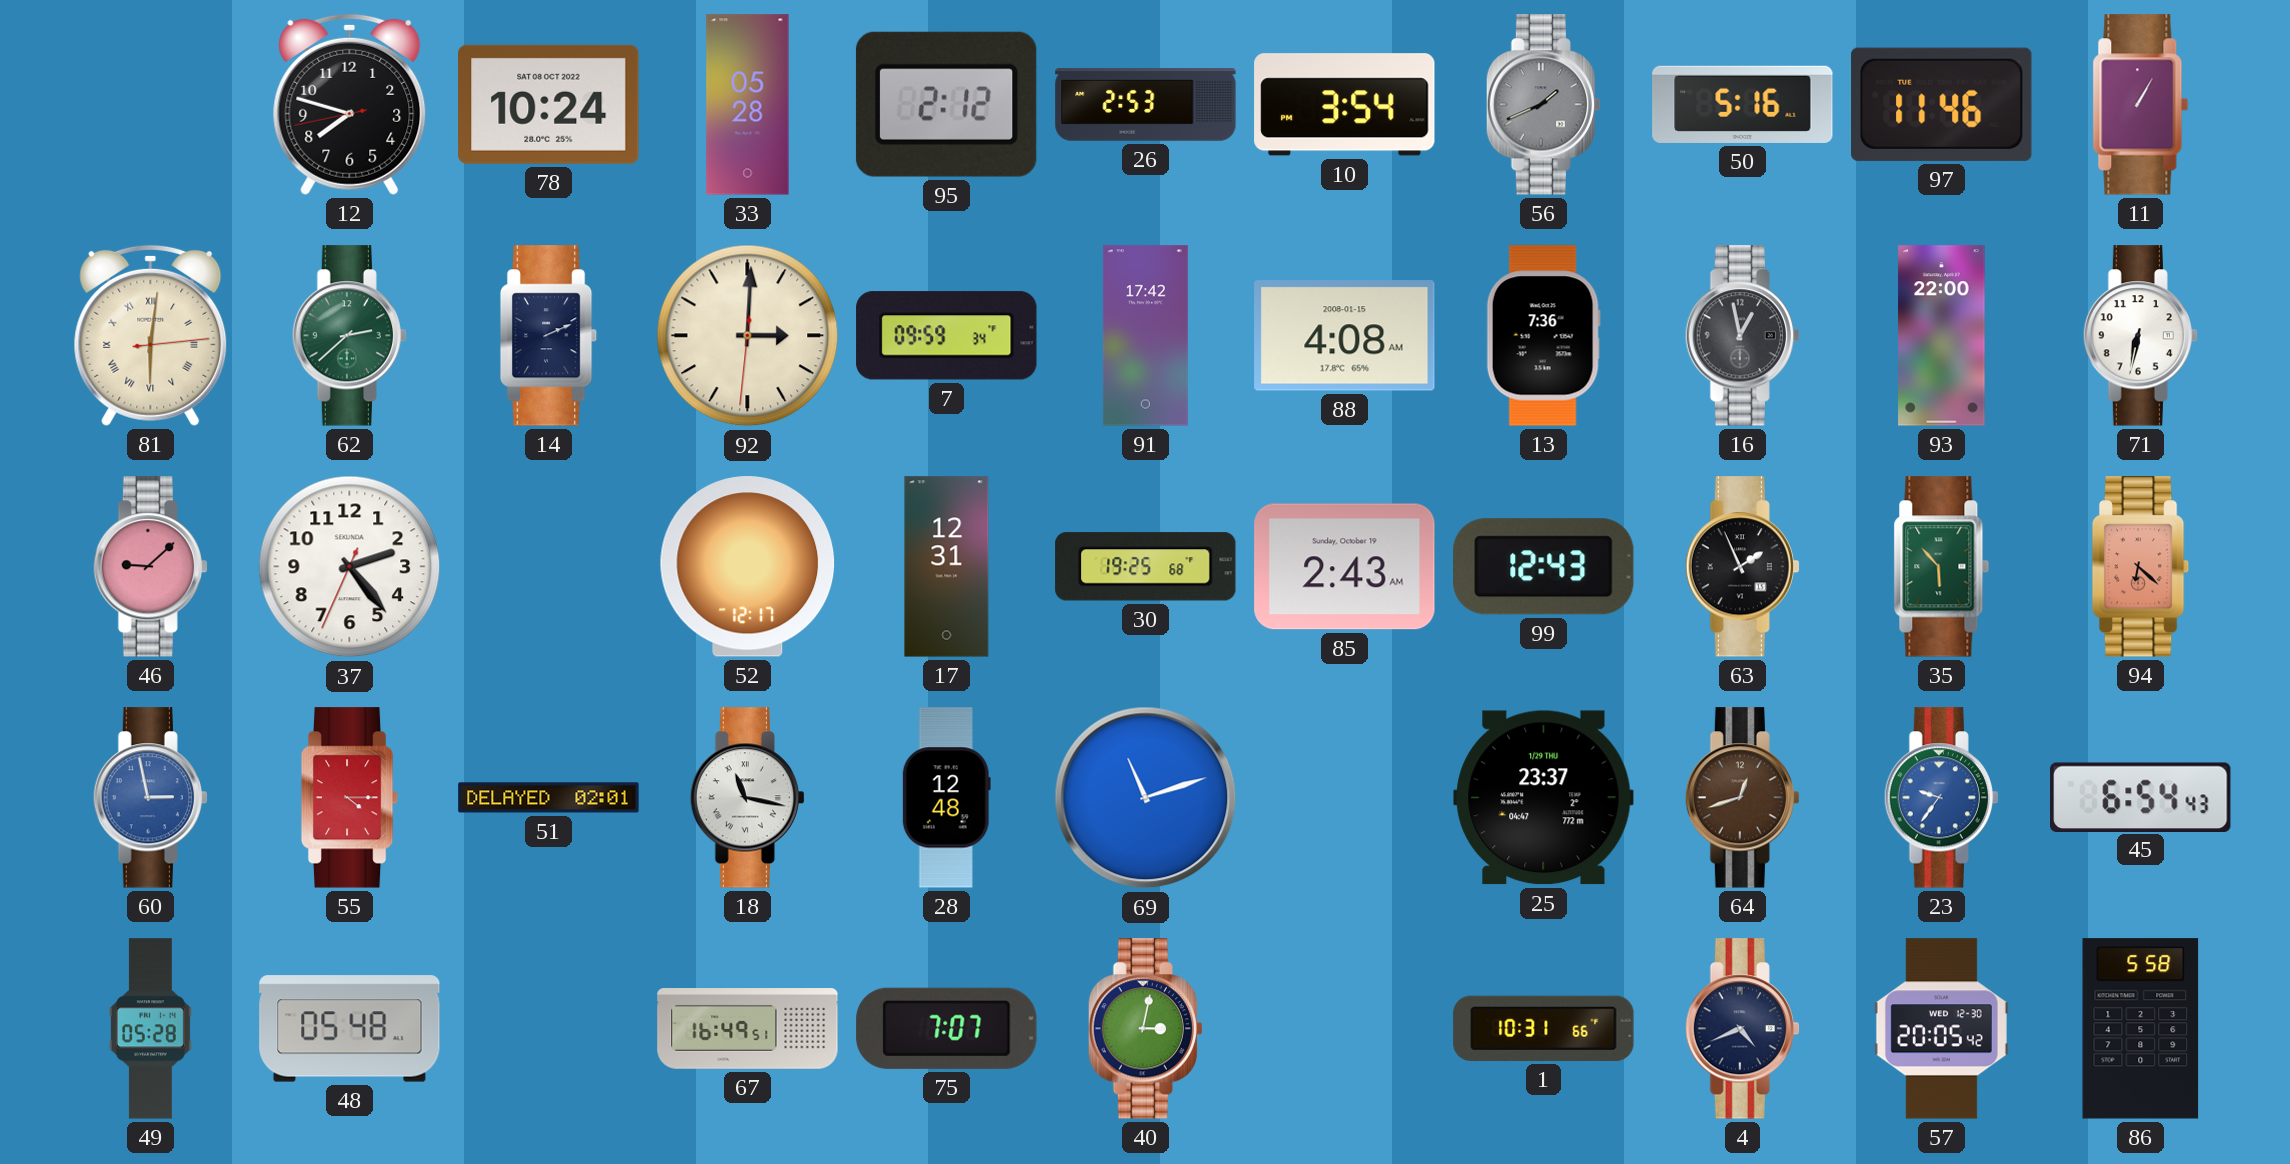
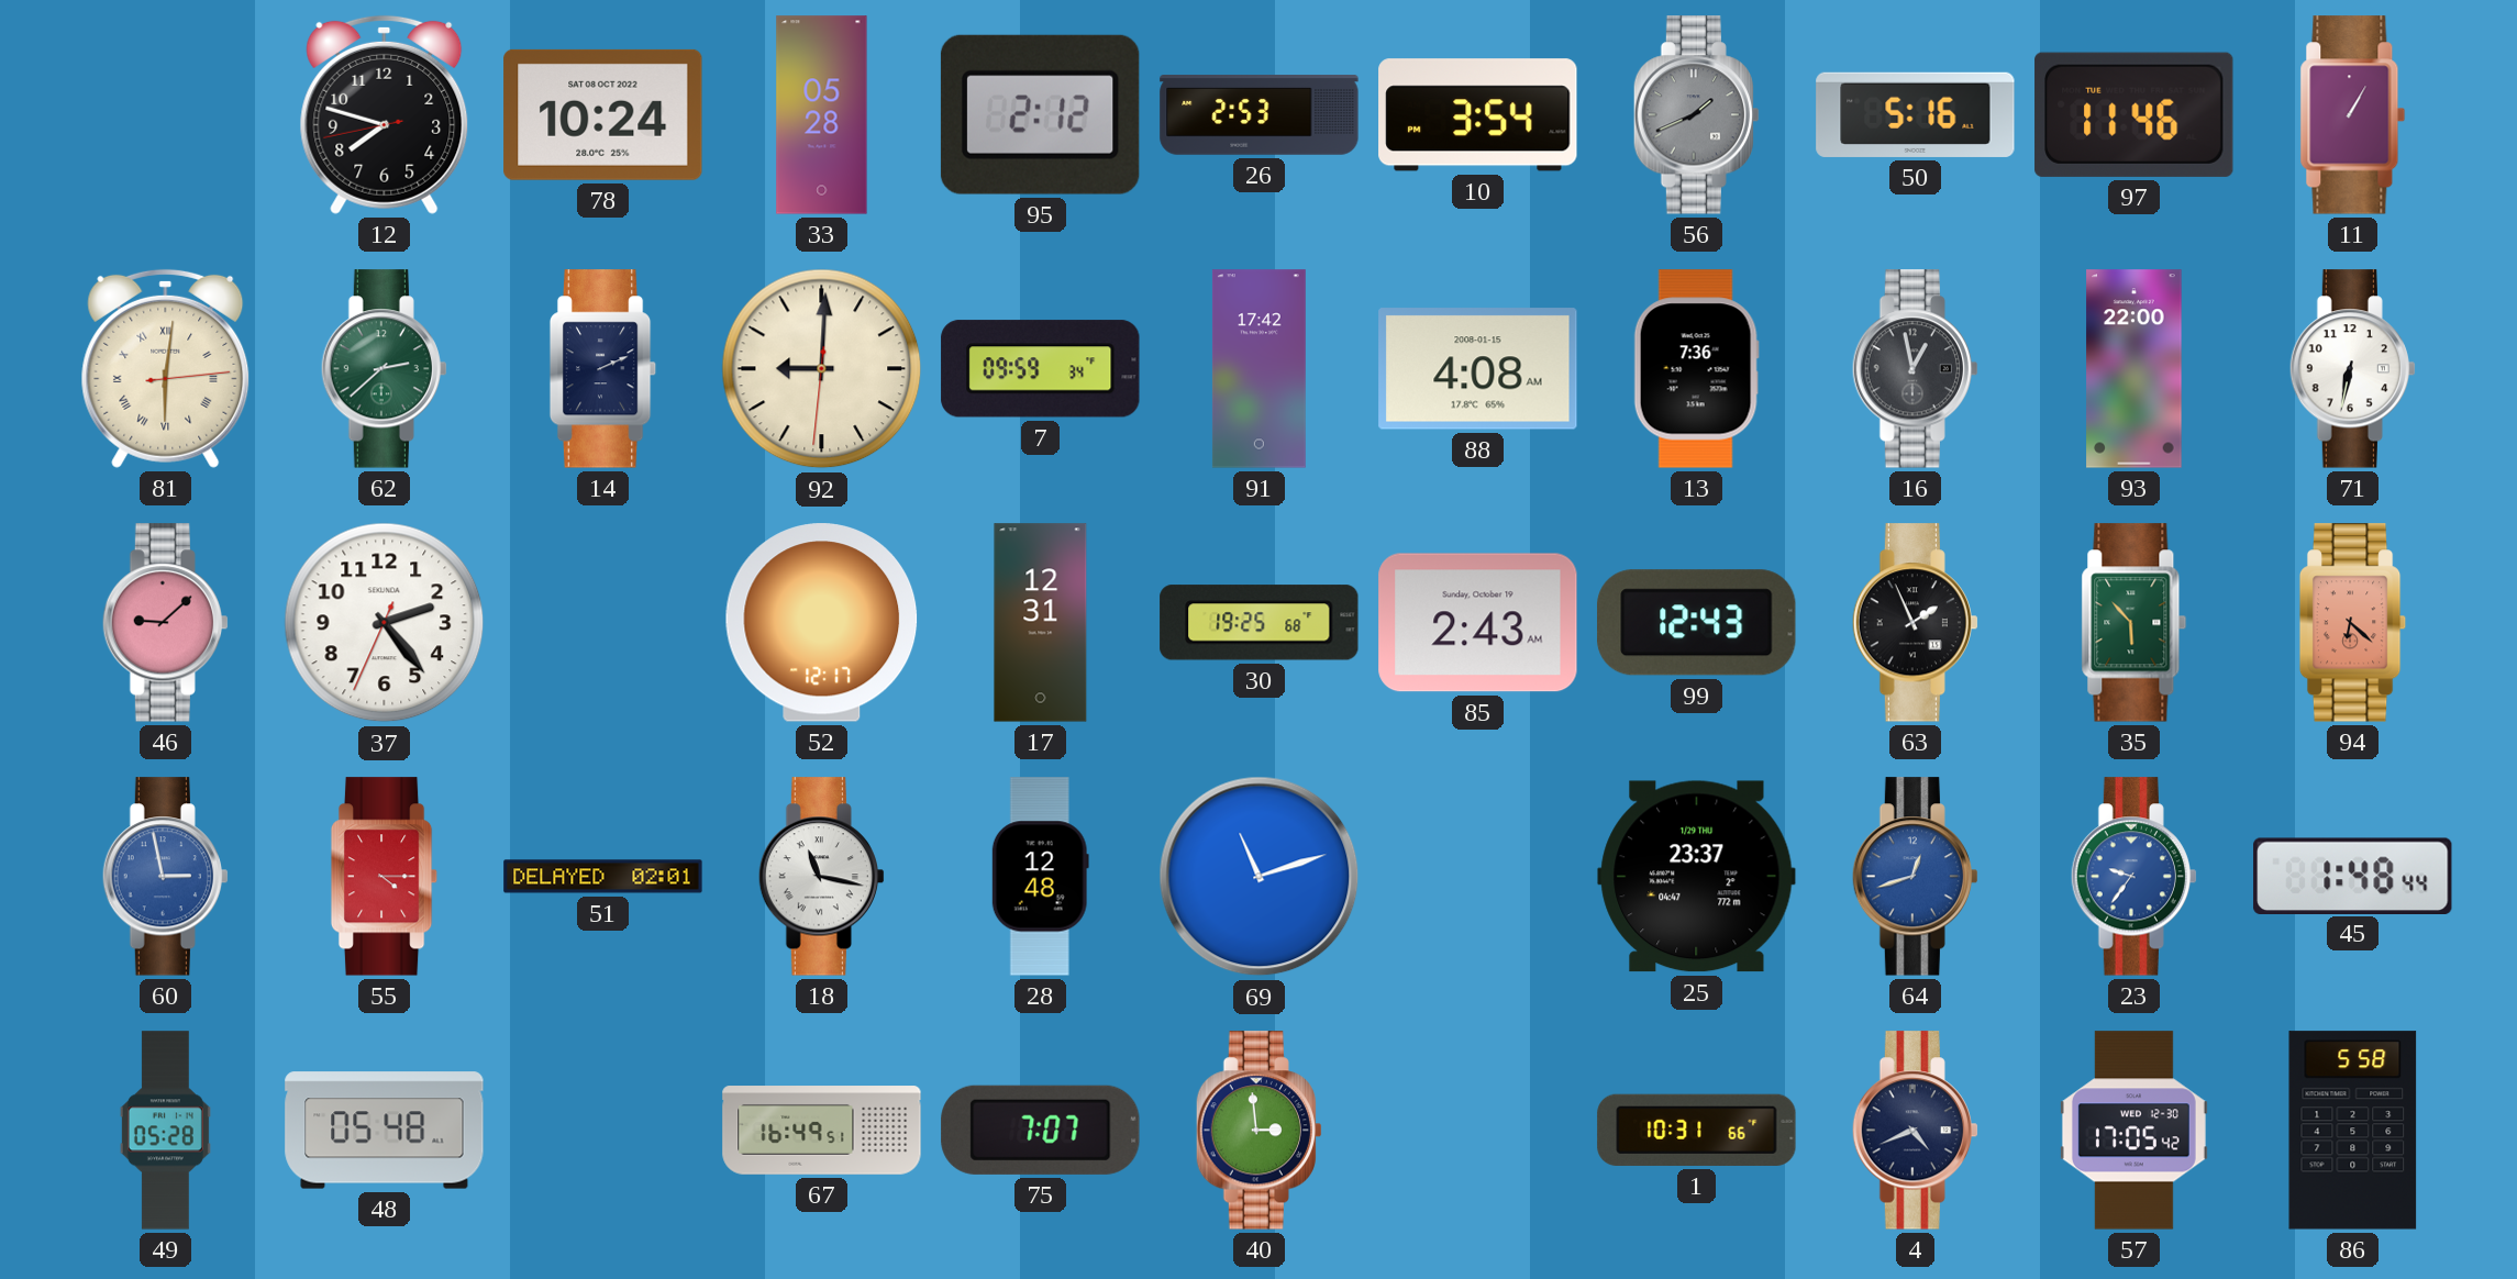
92: 3:00 -> 9:00 (822, 369)
64 dial: brown -> blue (1915, 877)
45: 6:54 -> 1:48 (2353, 876)
40: 3:02 -> 2:59 (1258, 1131)
57: 20:05 -> 17:05 (2133, 1131)
